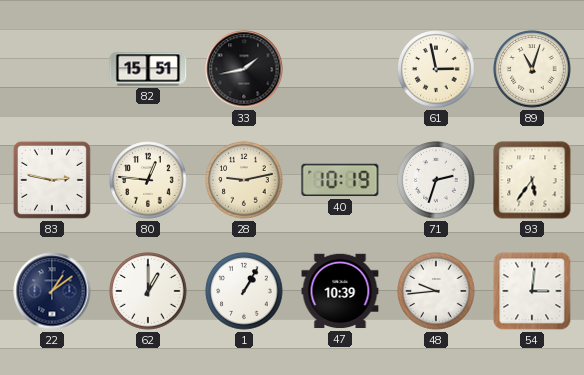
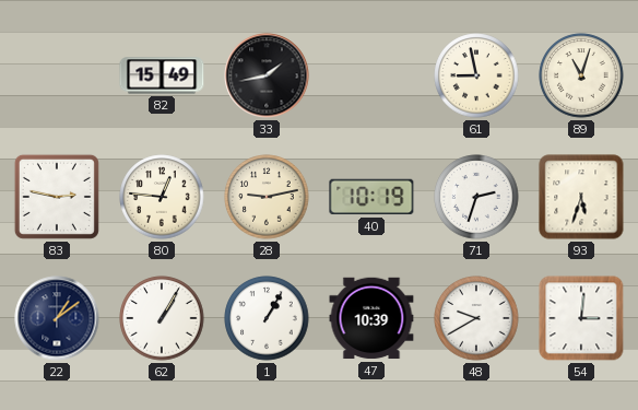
82: 15:51 -> 15:49 (162, 75)
61: 2:58 -> 8:58 (476, 75)
93: 5:36 -> 5:33 (581, 197)
62: 1:00 -> 1:05 (162, 318)
48: 9:44 -> 9:40 (476, 318)
